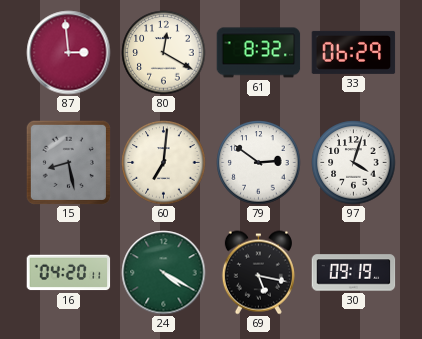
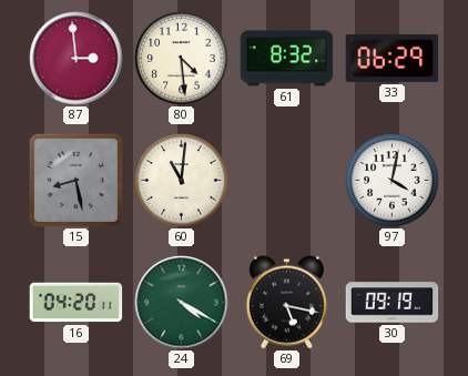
80: 12:20 -> 4:29 (182, 59)
60: 7:01 -> 11:01 (182, 181)
79: 2:51 -> none (259, 163)
97: 4:03 -> 4:02 (393, 181)
